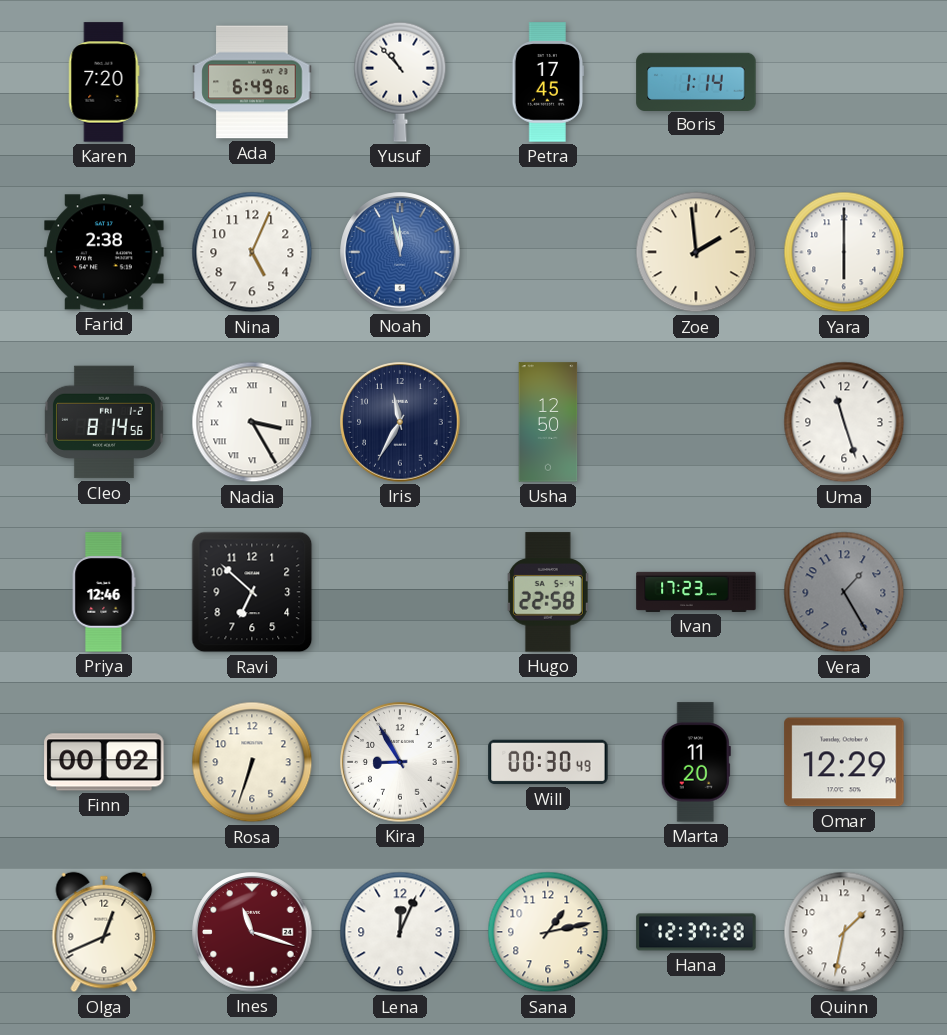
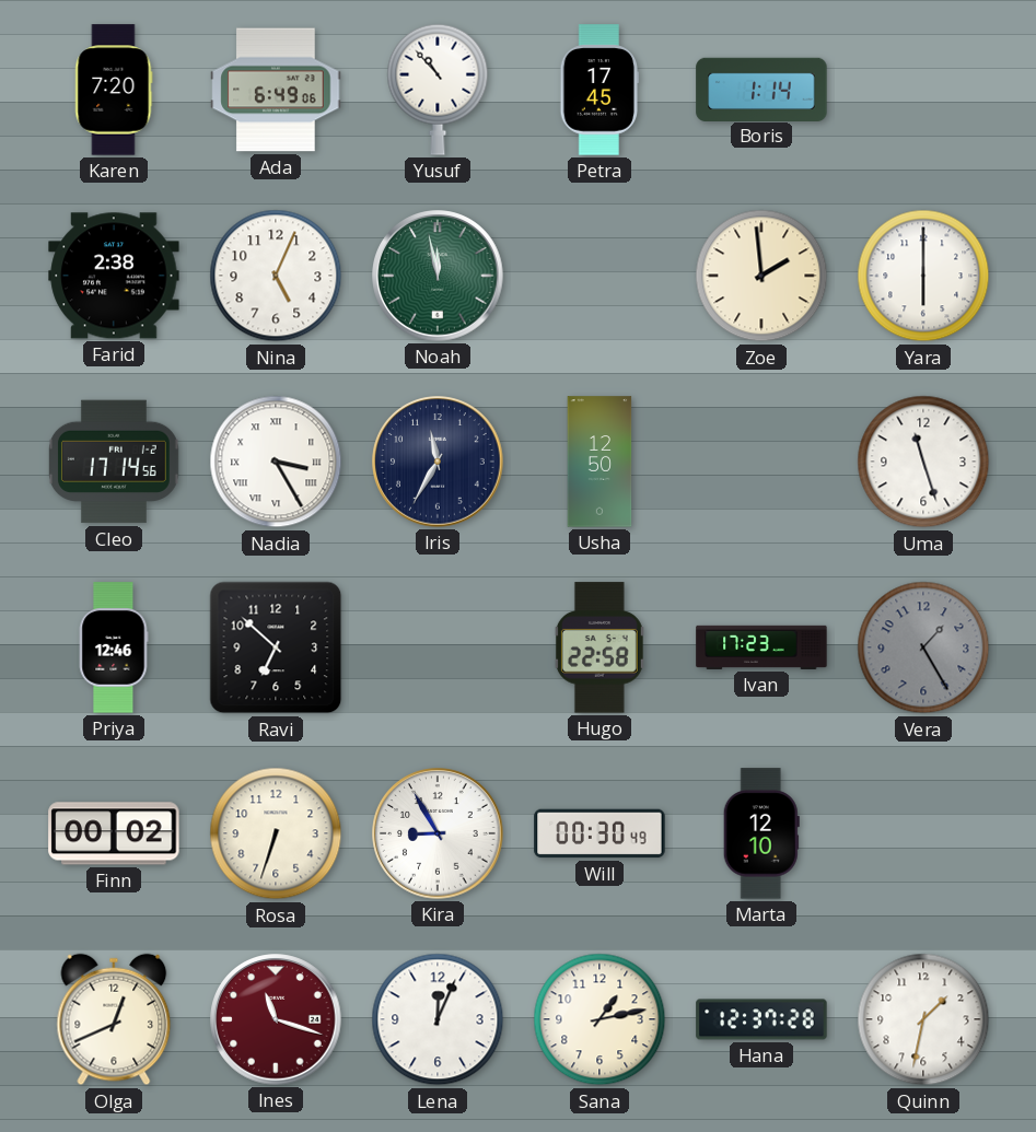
Noah dial: blue -> green (438, 276)
Cleo: 8:14 -> 17:14 (114, 462)
Marta: 11:20 -> 12:10 (761, 833)
Omar: 12:29 -> none (844, 762)
